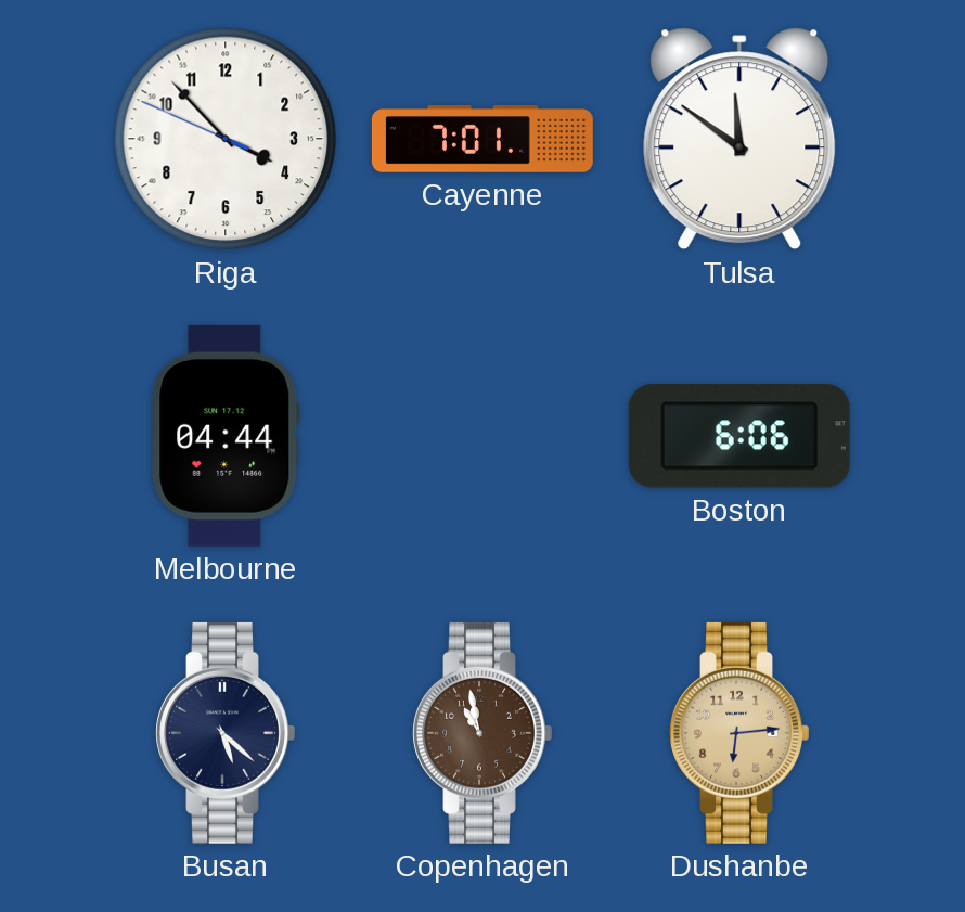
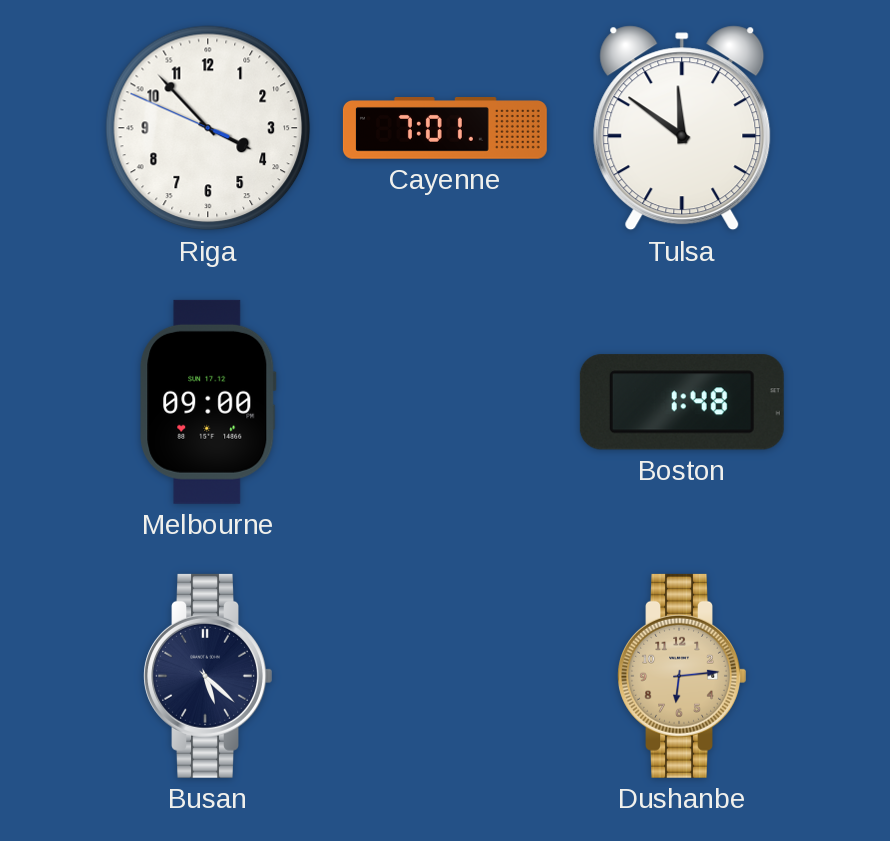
Melbourne: 04:44 -> 09:00 (208, 402)
Boston: 6:06 -> 1:48 (682, 402)
Copenhagen: 10:58 -> none (483, 733)
